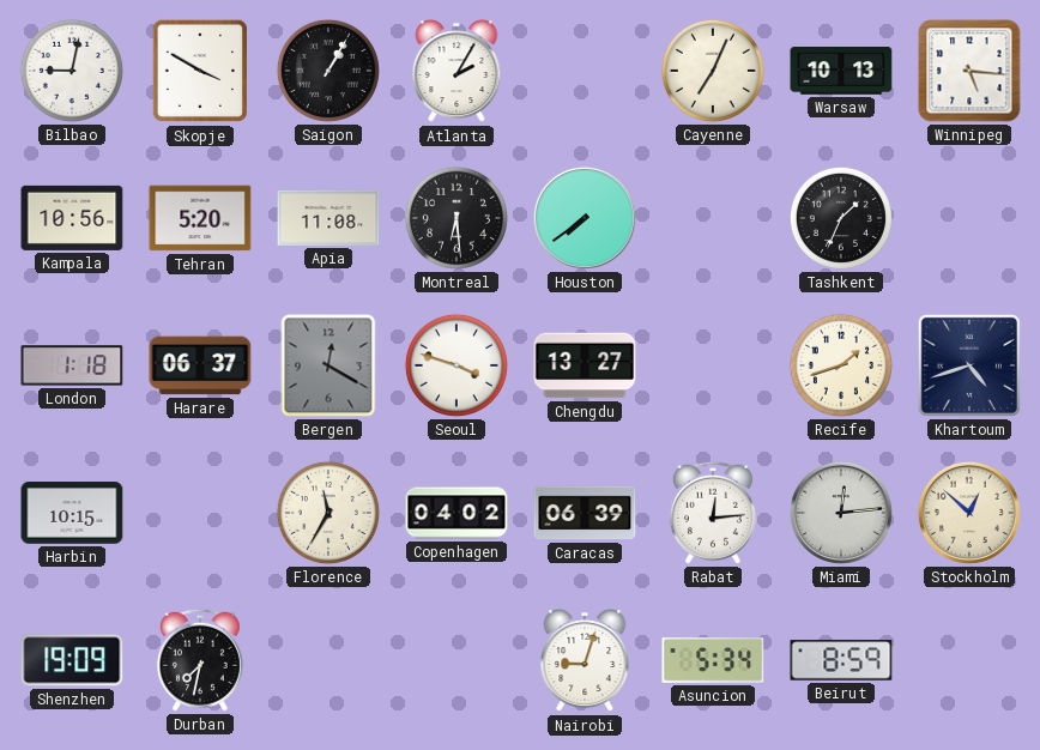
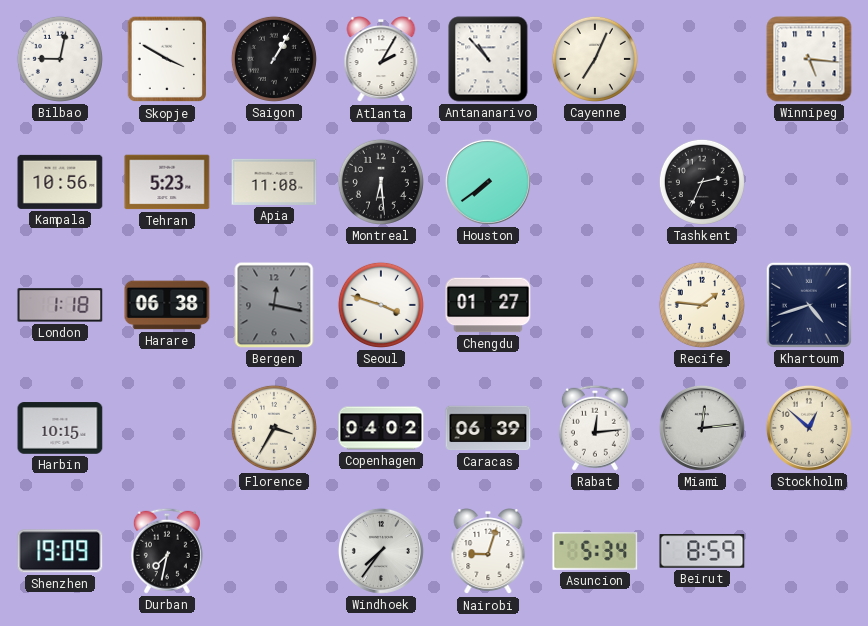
Antananarivo: none -> 10:53 (488, 59)
Warsaw: 10:13 -> none (841, 71)
Tehran: 5:20 -> 5:23 (167, 182)
Tashkent: 1:34 -> 2:34 (702, 182)
Harare: 06:37 -> 06:38 (167, 305)
Bergen: 12:20 -> 12:17 (274, 305)
Chengdu: 13:27 -> 01:27 (488, 305)
Recife: 1:42 -> 1:46 (702, 305)
Florence: 11:35 -> 3:35 (274, 428)
Windhoek: none -> 7:36 (381, 551)
